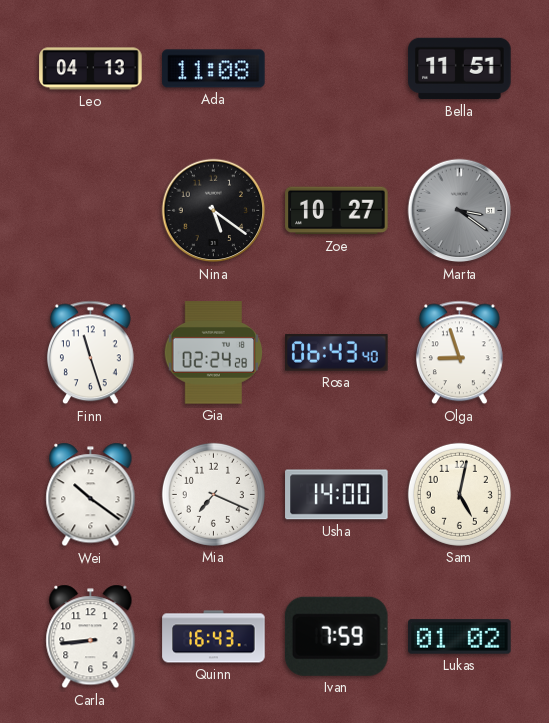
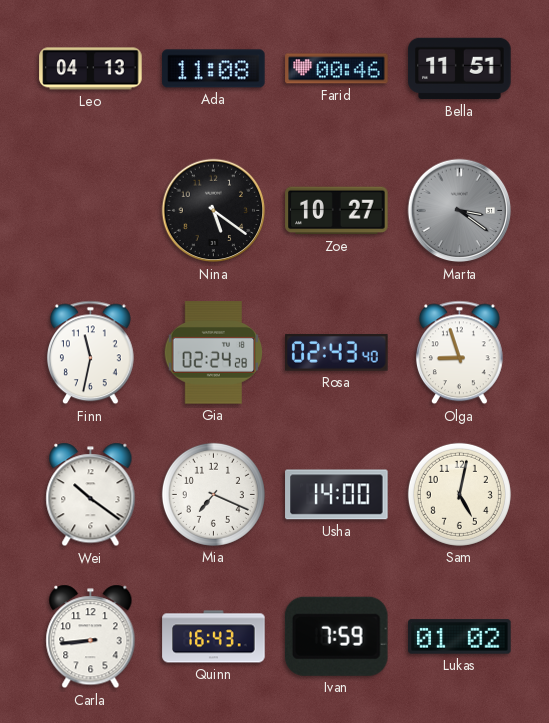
Farid: none -> 00:46 (337, 69)
Finn: 11:27 -> 11:32 (90, 353)
Rosa: 06:43 -> 02:43 (337, 353)
